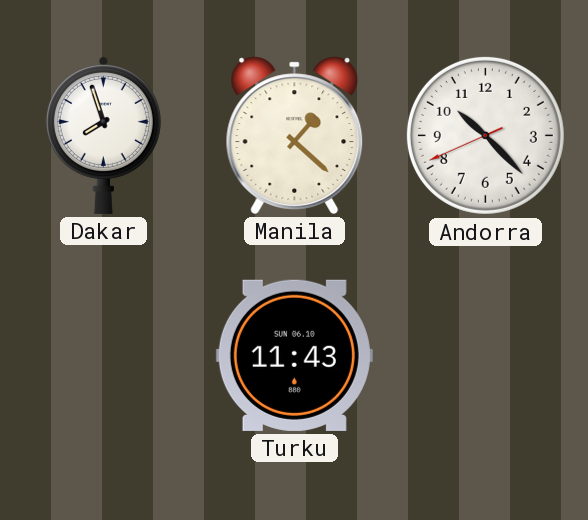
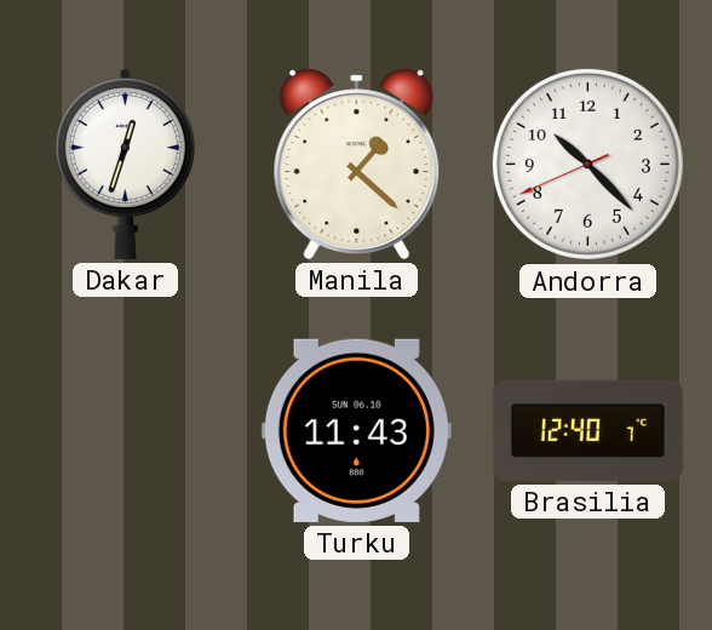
Dakar: 7:57 -> 12:33 (125, 164)
Brasilia: none -> 12:40 (587, 430)
